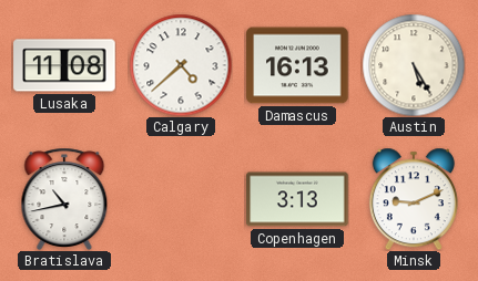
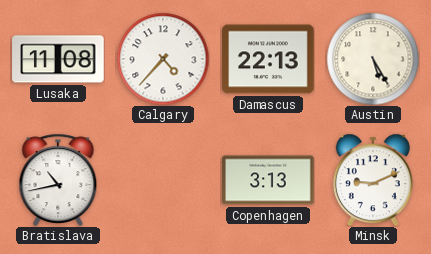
Calgary: 4:38 -> 4:37 (163, 59)
Damascus: 16:13 -> 22:13 (268, 59)
